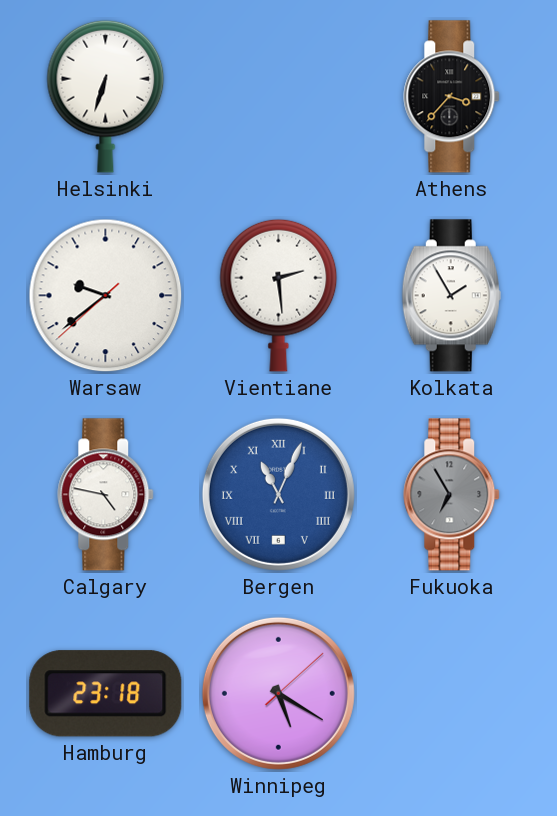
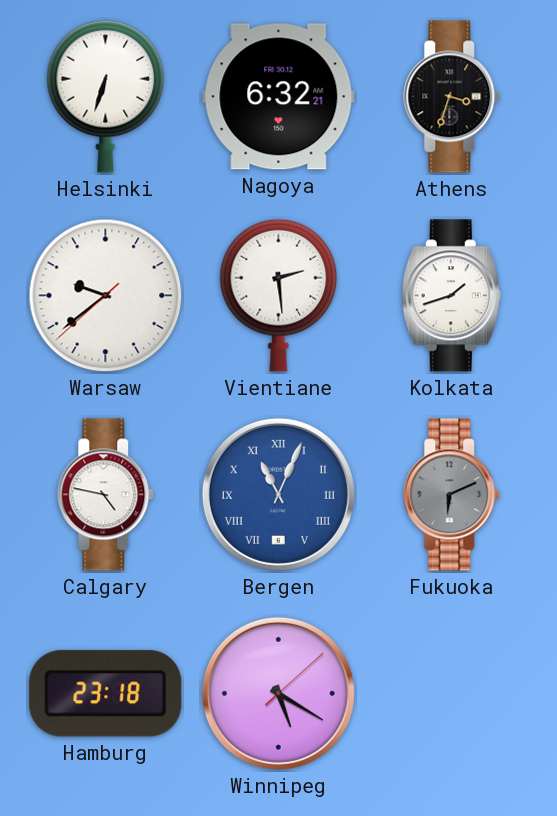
Nagoya: none -> 6:32 (279, 97)
Athens: 3:37 -> 3:33 (452, 97)
Kolkata: 1:55 -> 1:42 (451, 296)
Fukuoka: 6:55 -> 6:11 (452, 495)
